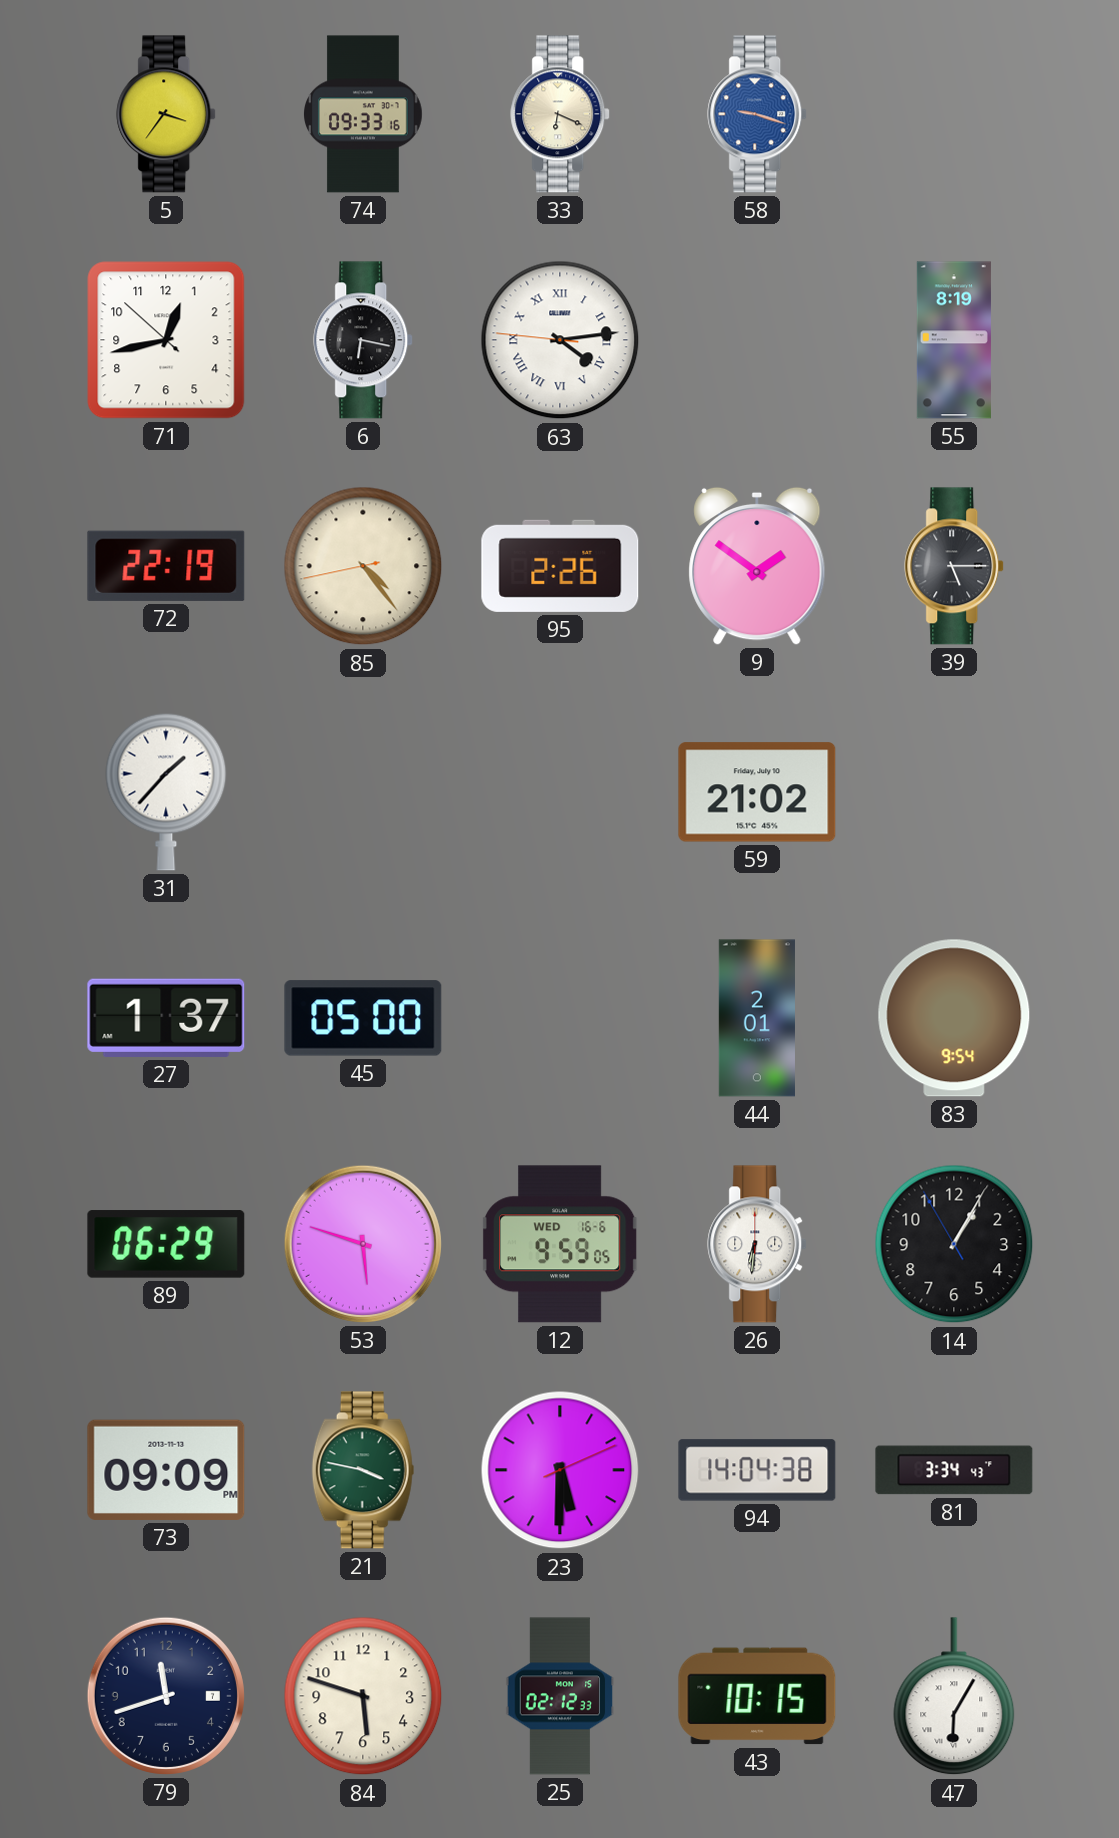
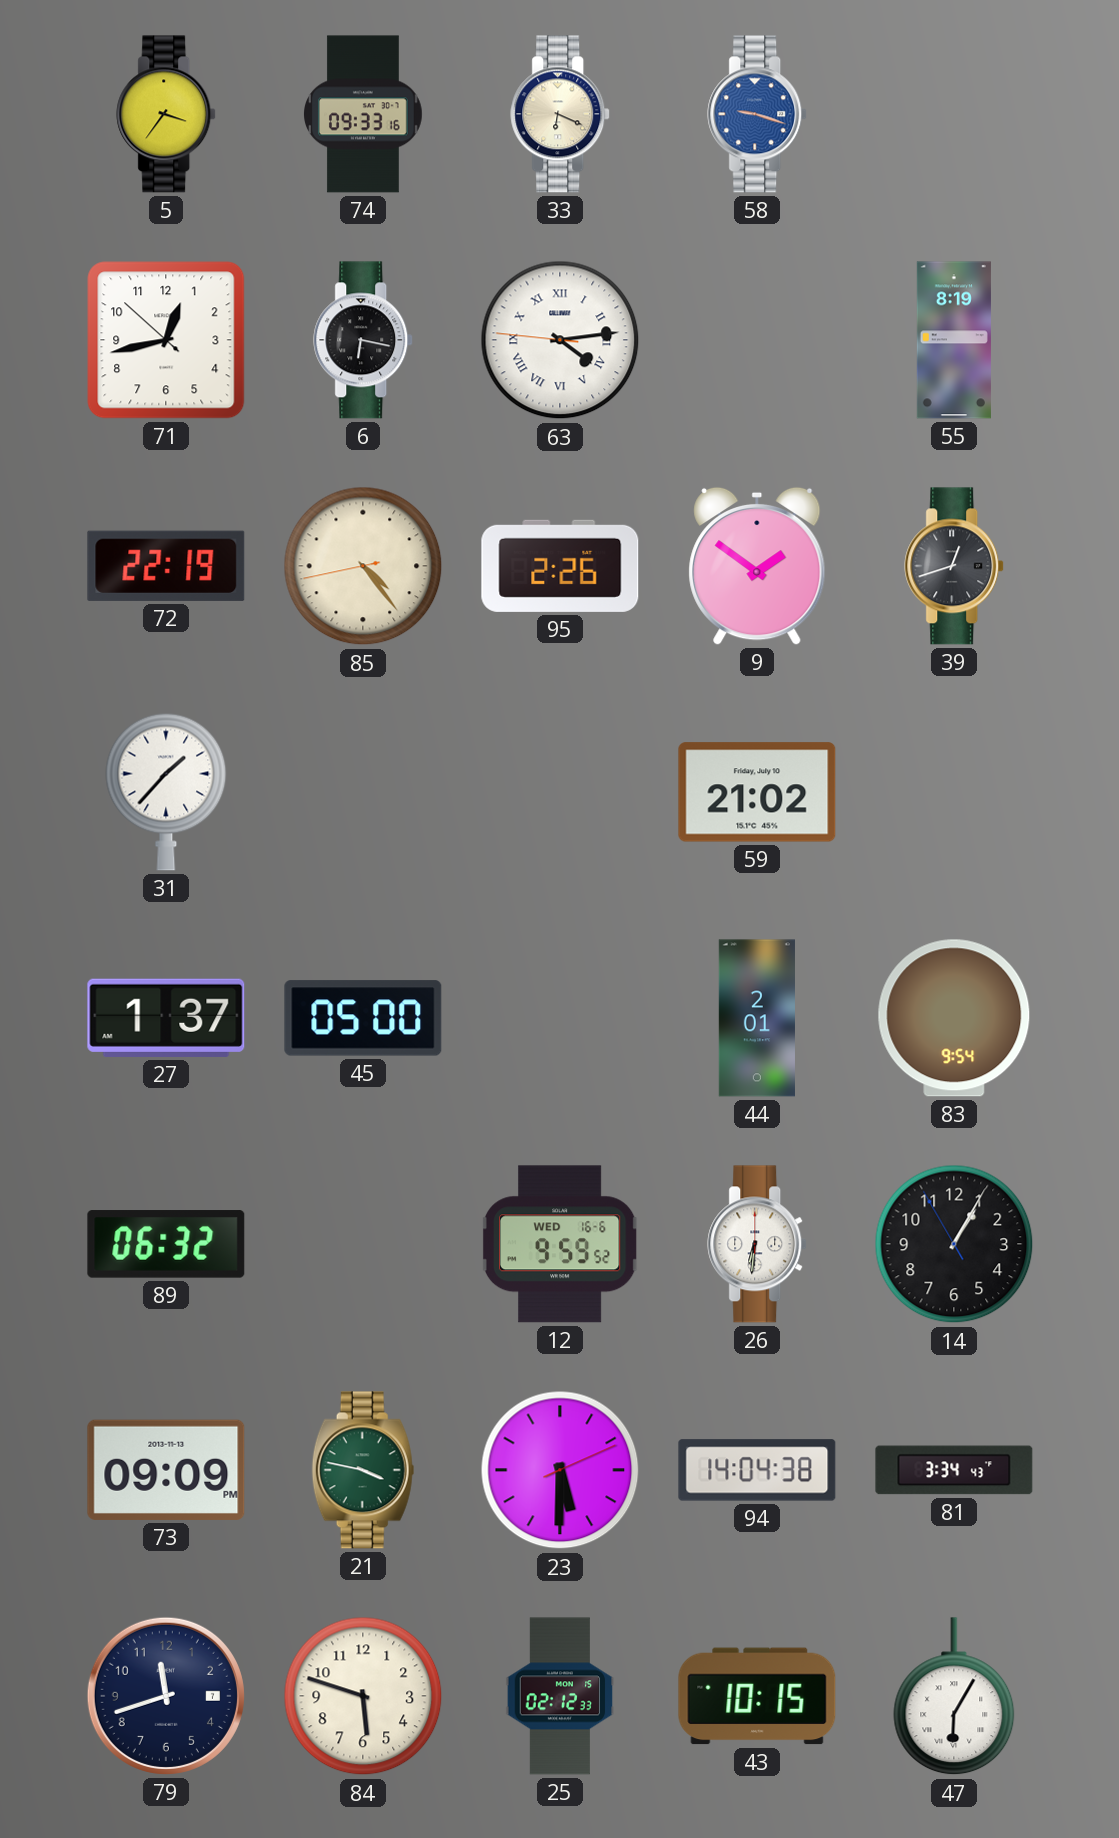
39: 5:15 -> 12:42 (955, 566)
89: 06:29 -> 06:32 (166, 1244)
53: 5:48 -> none (363, 1244)
12: 9:59:05 -> 9:59:52 (560, 1244)
